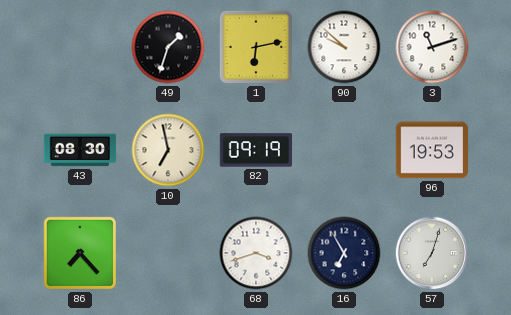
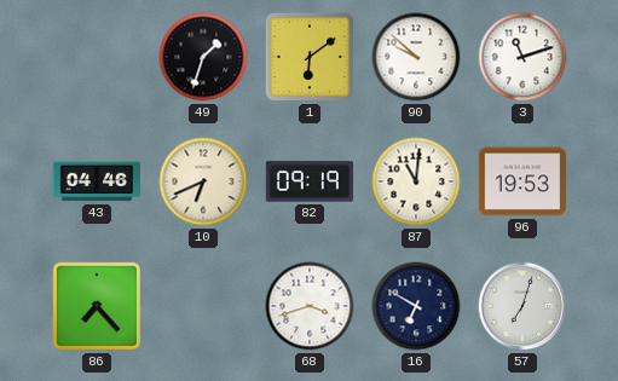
1: 6:13 -> 6:09 (310, 57)
43: 08:30 -> 04:46 (97, 181)
10: 6:58 -> 6:41 (203, 181)
87: none -> 11:01 (416, 181)
16: 6:55 -> 6:50 (416, 306)
